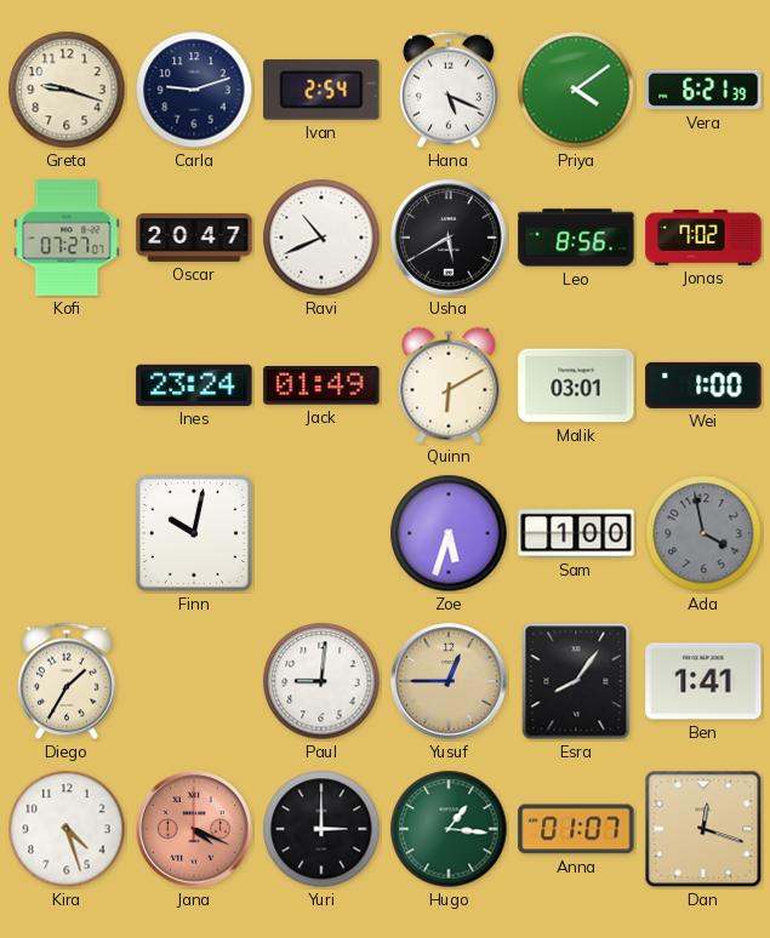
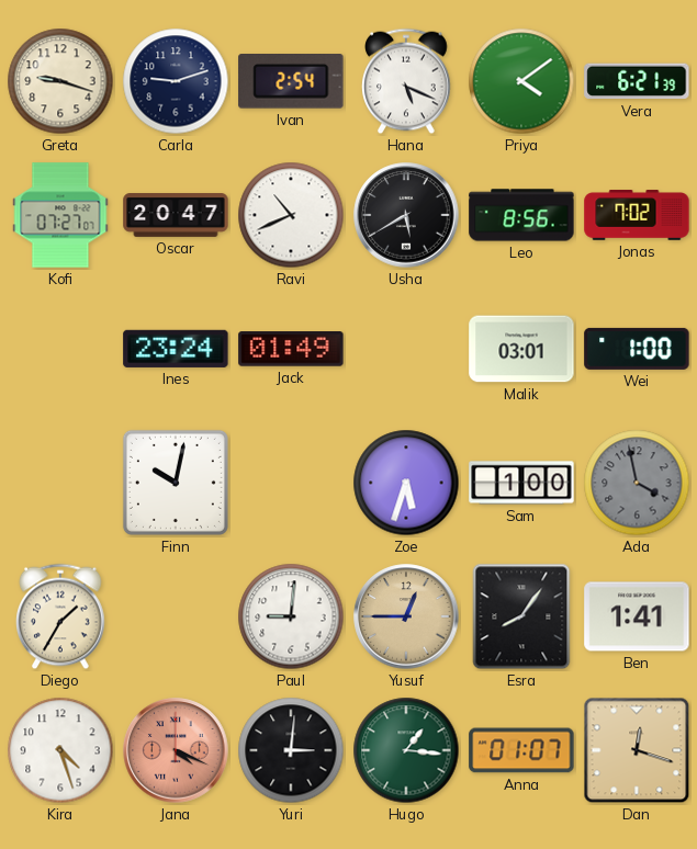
Quinn: 6:10 -> none (449, 385)
Yuri: 3:00 -> 3:01 (291, 750)
